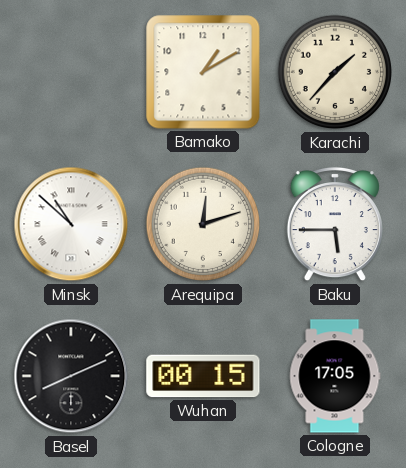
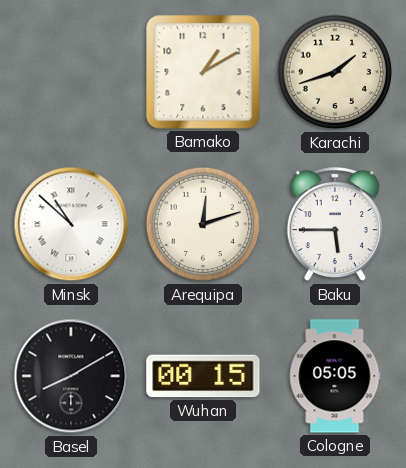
Karachi: 1:37 -> 1:42 (334, 72)
Basel: 8:11 -> 8:10 (71, 376)
Cologne: 17:05 -> 05:05 (335, 376)
